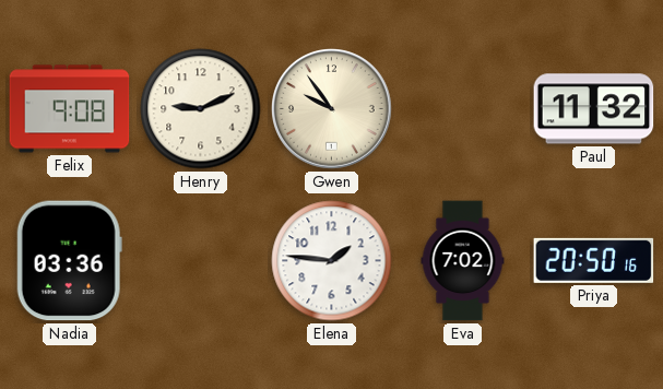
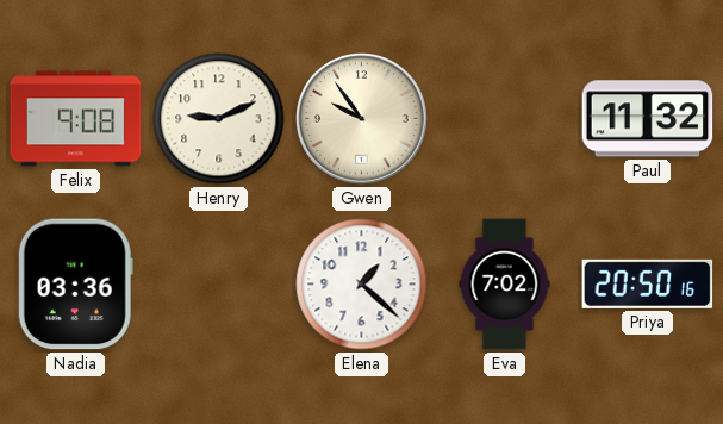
Elena: 1:46 -> 1:22 (362, 285)
